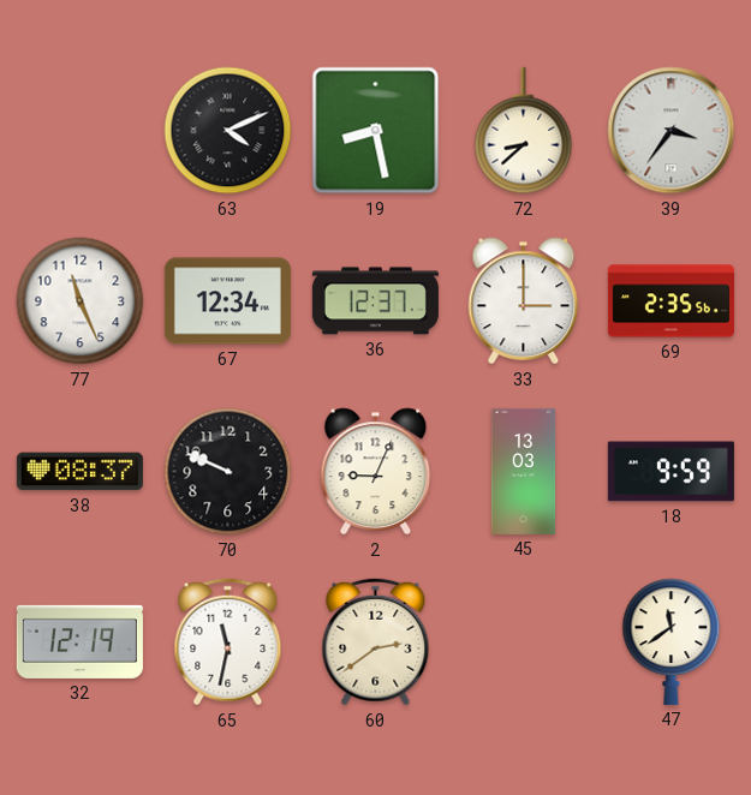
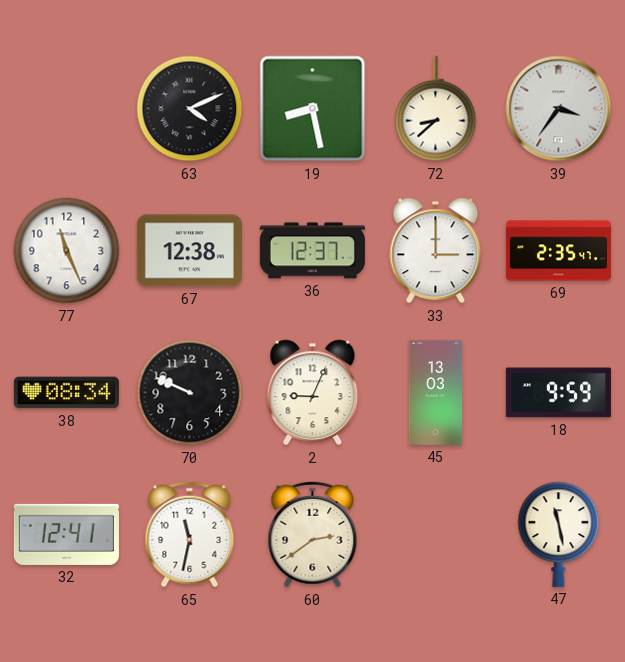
67: 12:34 -> 12:38 (189, 251)
69: 2:35:56 -> 2:35:47 (558, 251)
38: 08:37 -> 08:34 (66, 393)
32: 12:19 -> 12:41 (66, 534)
47: 11:39 -> 11:28 (559, 534)
